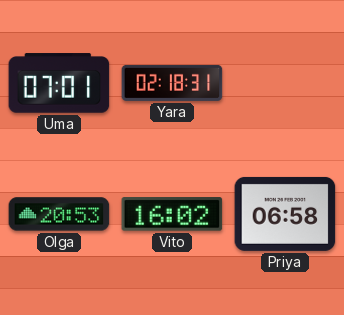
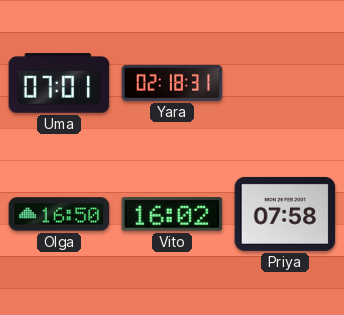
Olga: 20:53 -> 16:50 (59, 214)
Priya: 06:58 -> 07:58 (285, 214)
